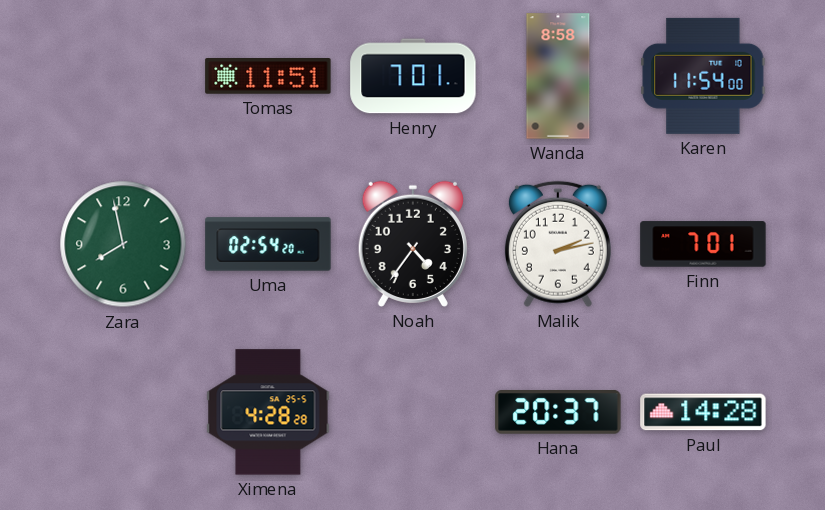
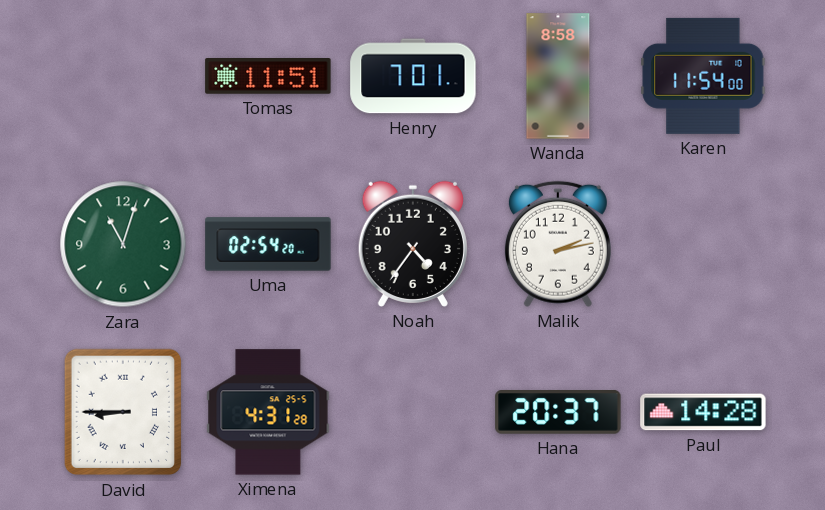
Zara: 7:58 -> 11:03 (123, 244)
Finn: 7:01 -> none (703, 244)
David: none -> 8:45 (122, 412)
Ximena: 4:28 -> 4:31 (268, 412)
